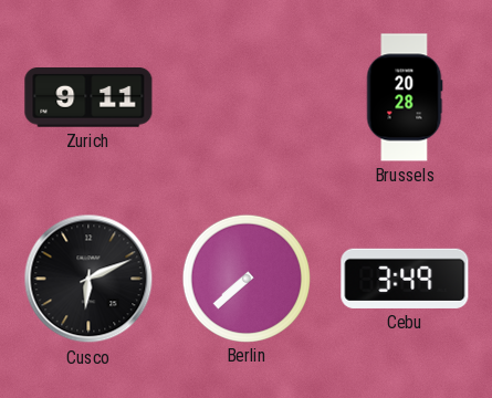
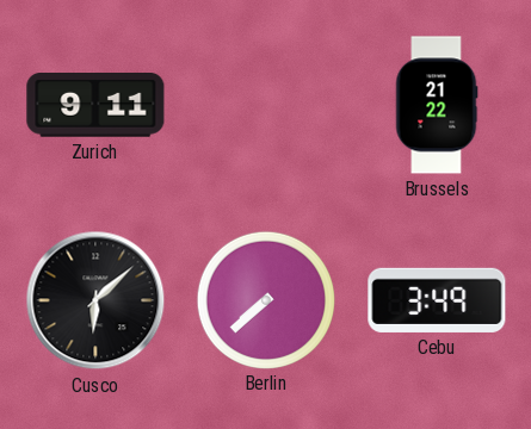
Brussels: 20:28 -> 21:22 (437, 105)
Cusco: 6:11 -> 6:08 (95, 300)
